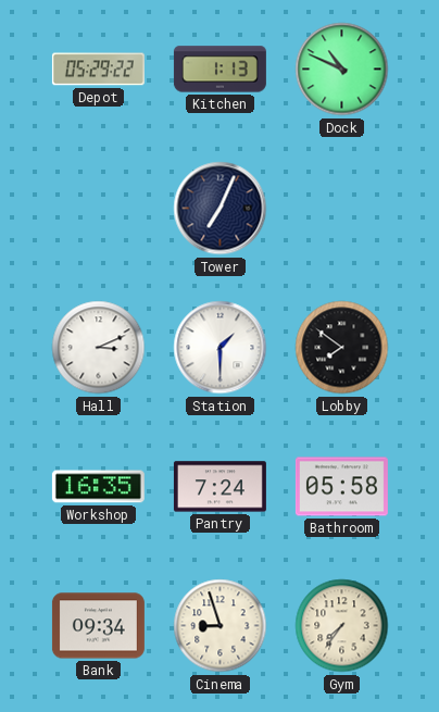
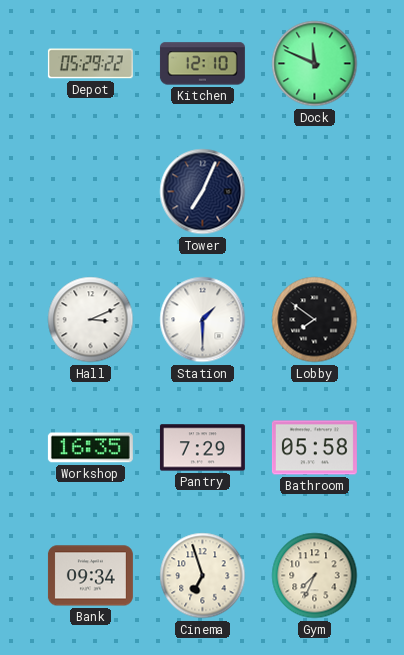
Kitchen: 1:13 -> 12:10 (202, 64)
Dock: 10:49 -> 11:49 (315, 64)
Pantry: 7:24 -> 7:29 (202, 448)
Cinema: 8:57 -> 6:57 (203, 576)
Gym: 7:36 -> 7:34 (315, 576)
